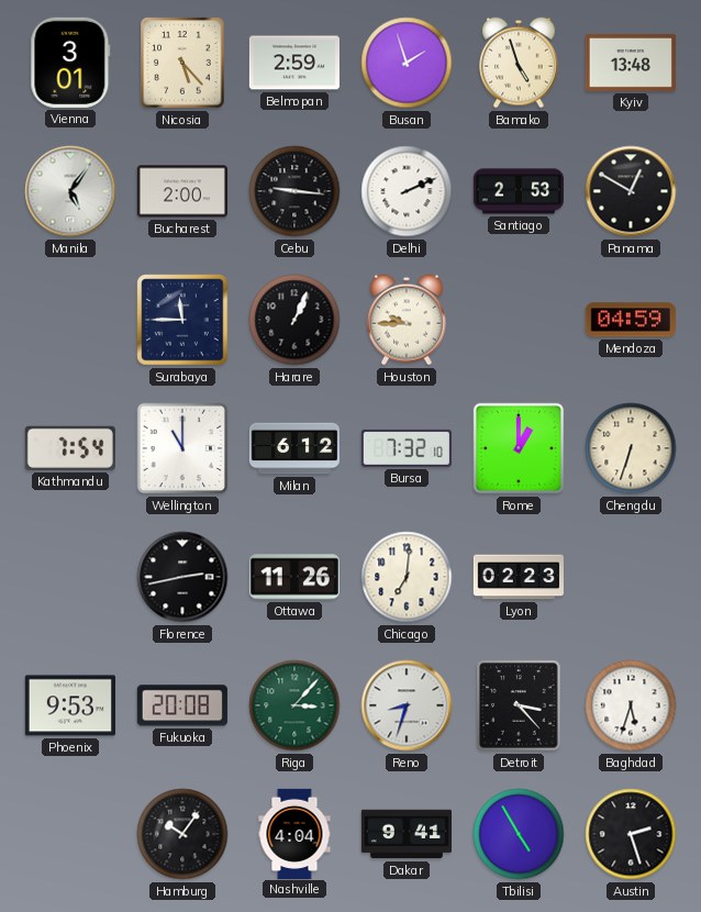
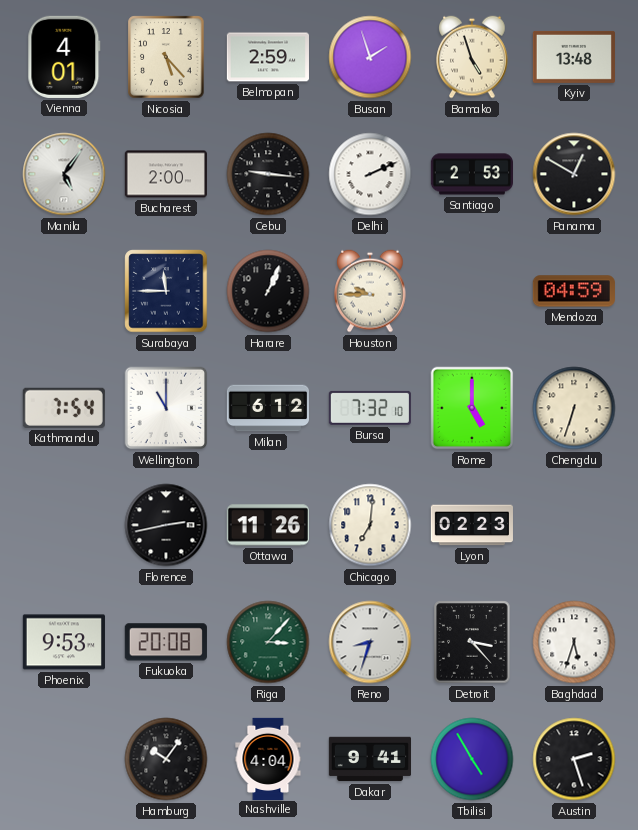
Vienna: 3:01 -> 4:01 (64, 57)
Rome: 1:00 -> 5:00 (472, 408)
